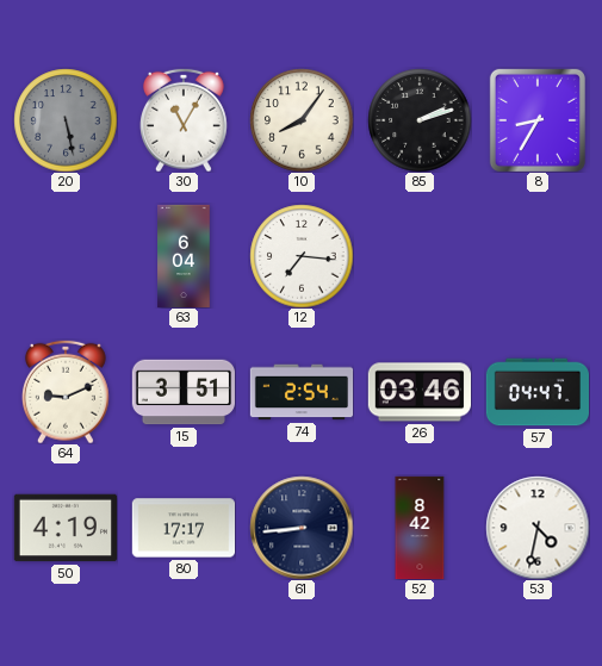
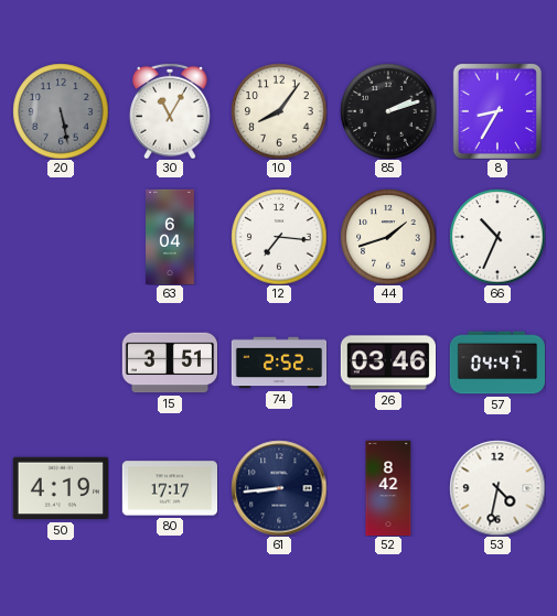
44: none -> 1:42 (388, 237)
66: none -> 10:34 (497, 237)
64: 9:11 -> none (66, 392)
74: 2:54 -> 2:52 (279, 363)
